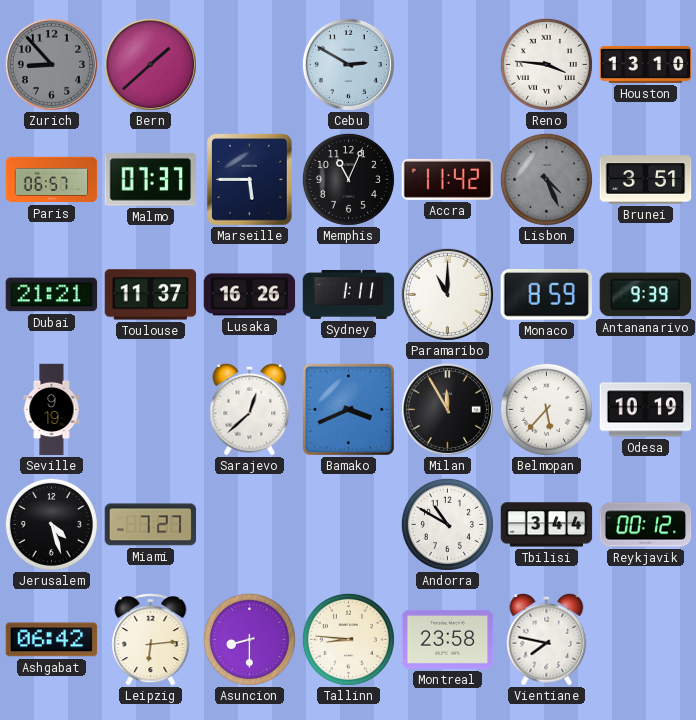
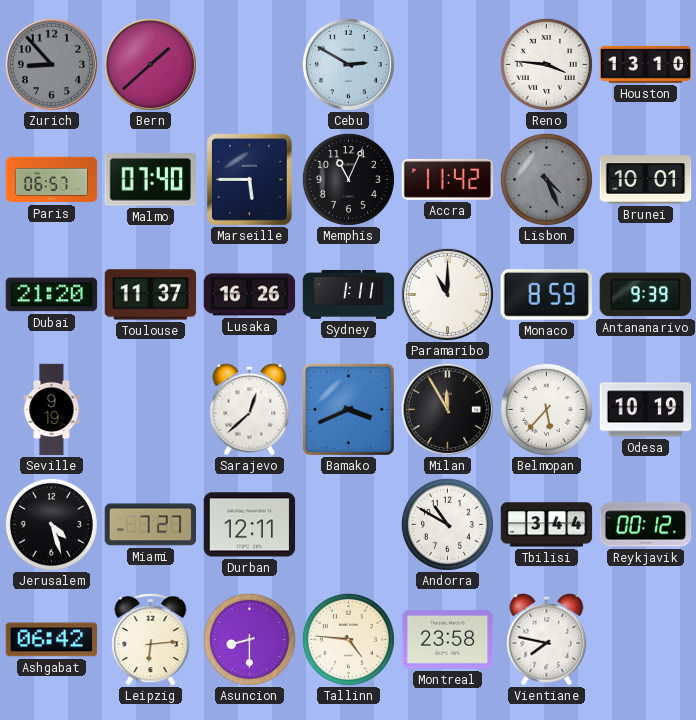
Malmo: 07:37 -> 07:40 (151, 180)
Brunei: 3:51 -> 10:01 (646, 180)
Dubai: 21:21 -> 21:20 (52, 295)
Durban: none -> 12:11 (250, 525)
Tallinn: 8:46 -> 4:46 (348, 639)
